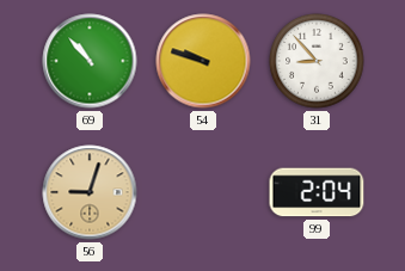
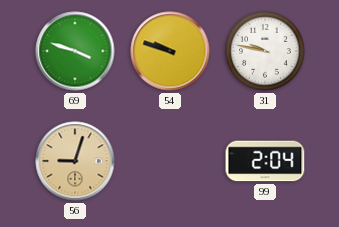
69: 10:53 -> 3:48 (75, 51)
31: 8:53 -> 9:47 (265, 51)
